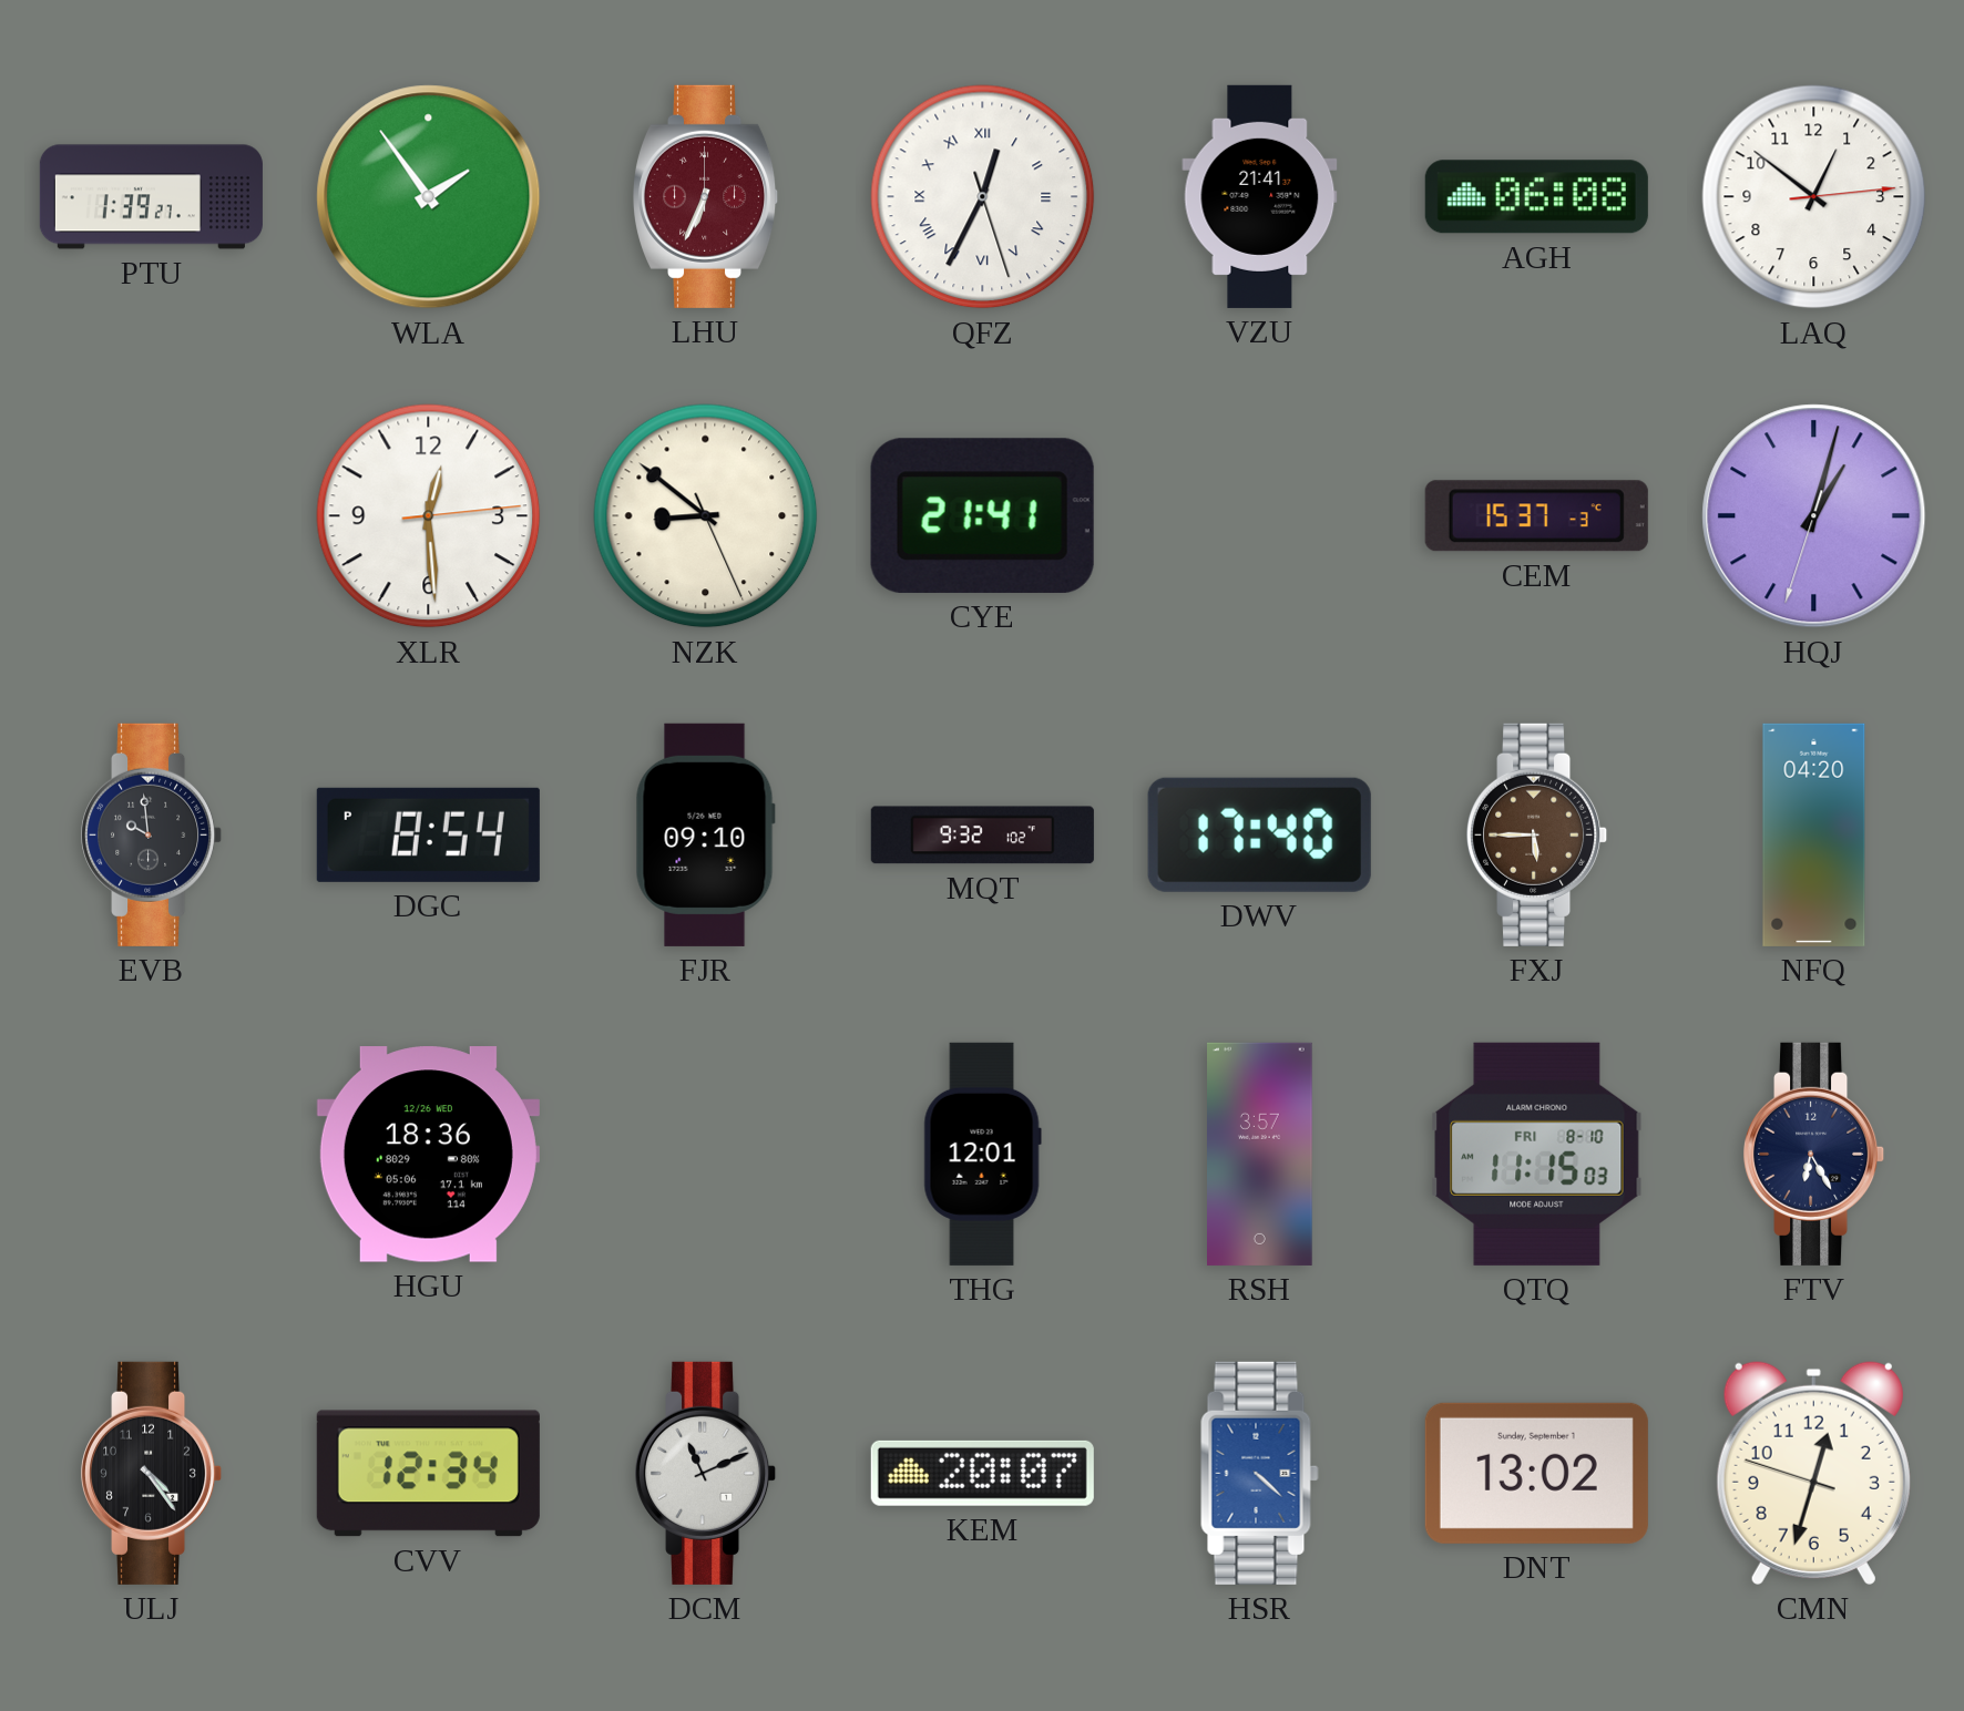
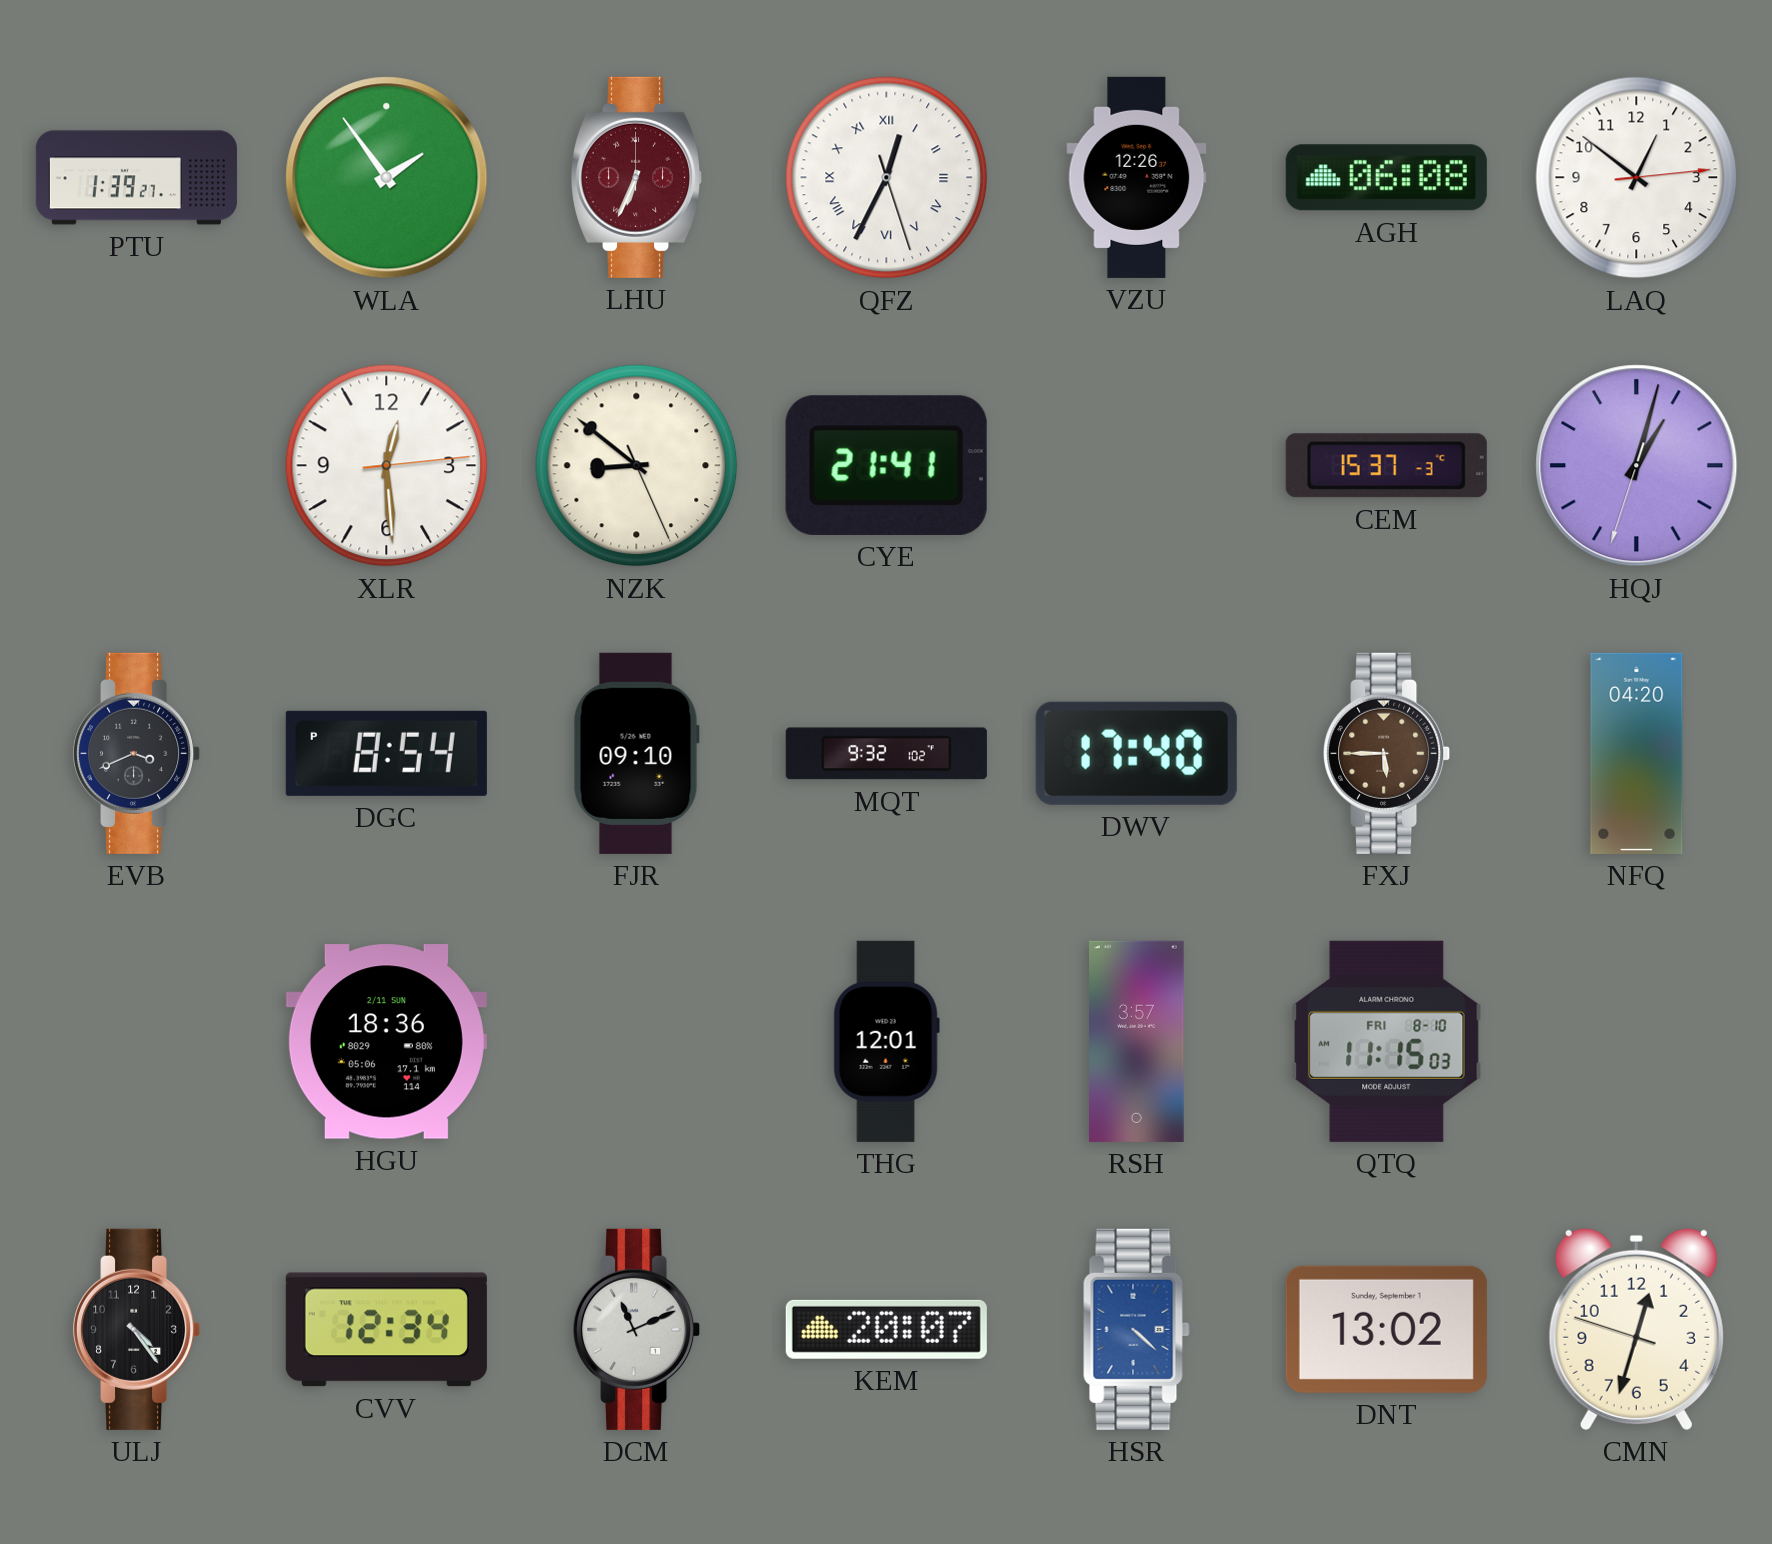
VZU: 21:41 -> 12:26 (1137, 177)
EVB: 9:59 -> 3:41 (137, 753)
HGU date: 12/26 WED -> 2/11 SUN (386, 1042)
FTV: 6:25 -> none (1814, 1154)
